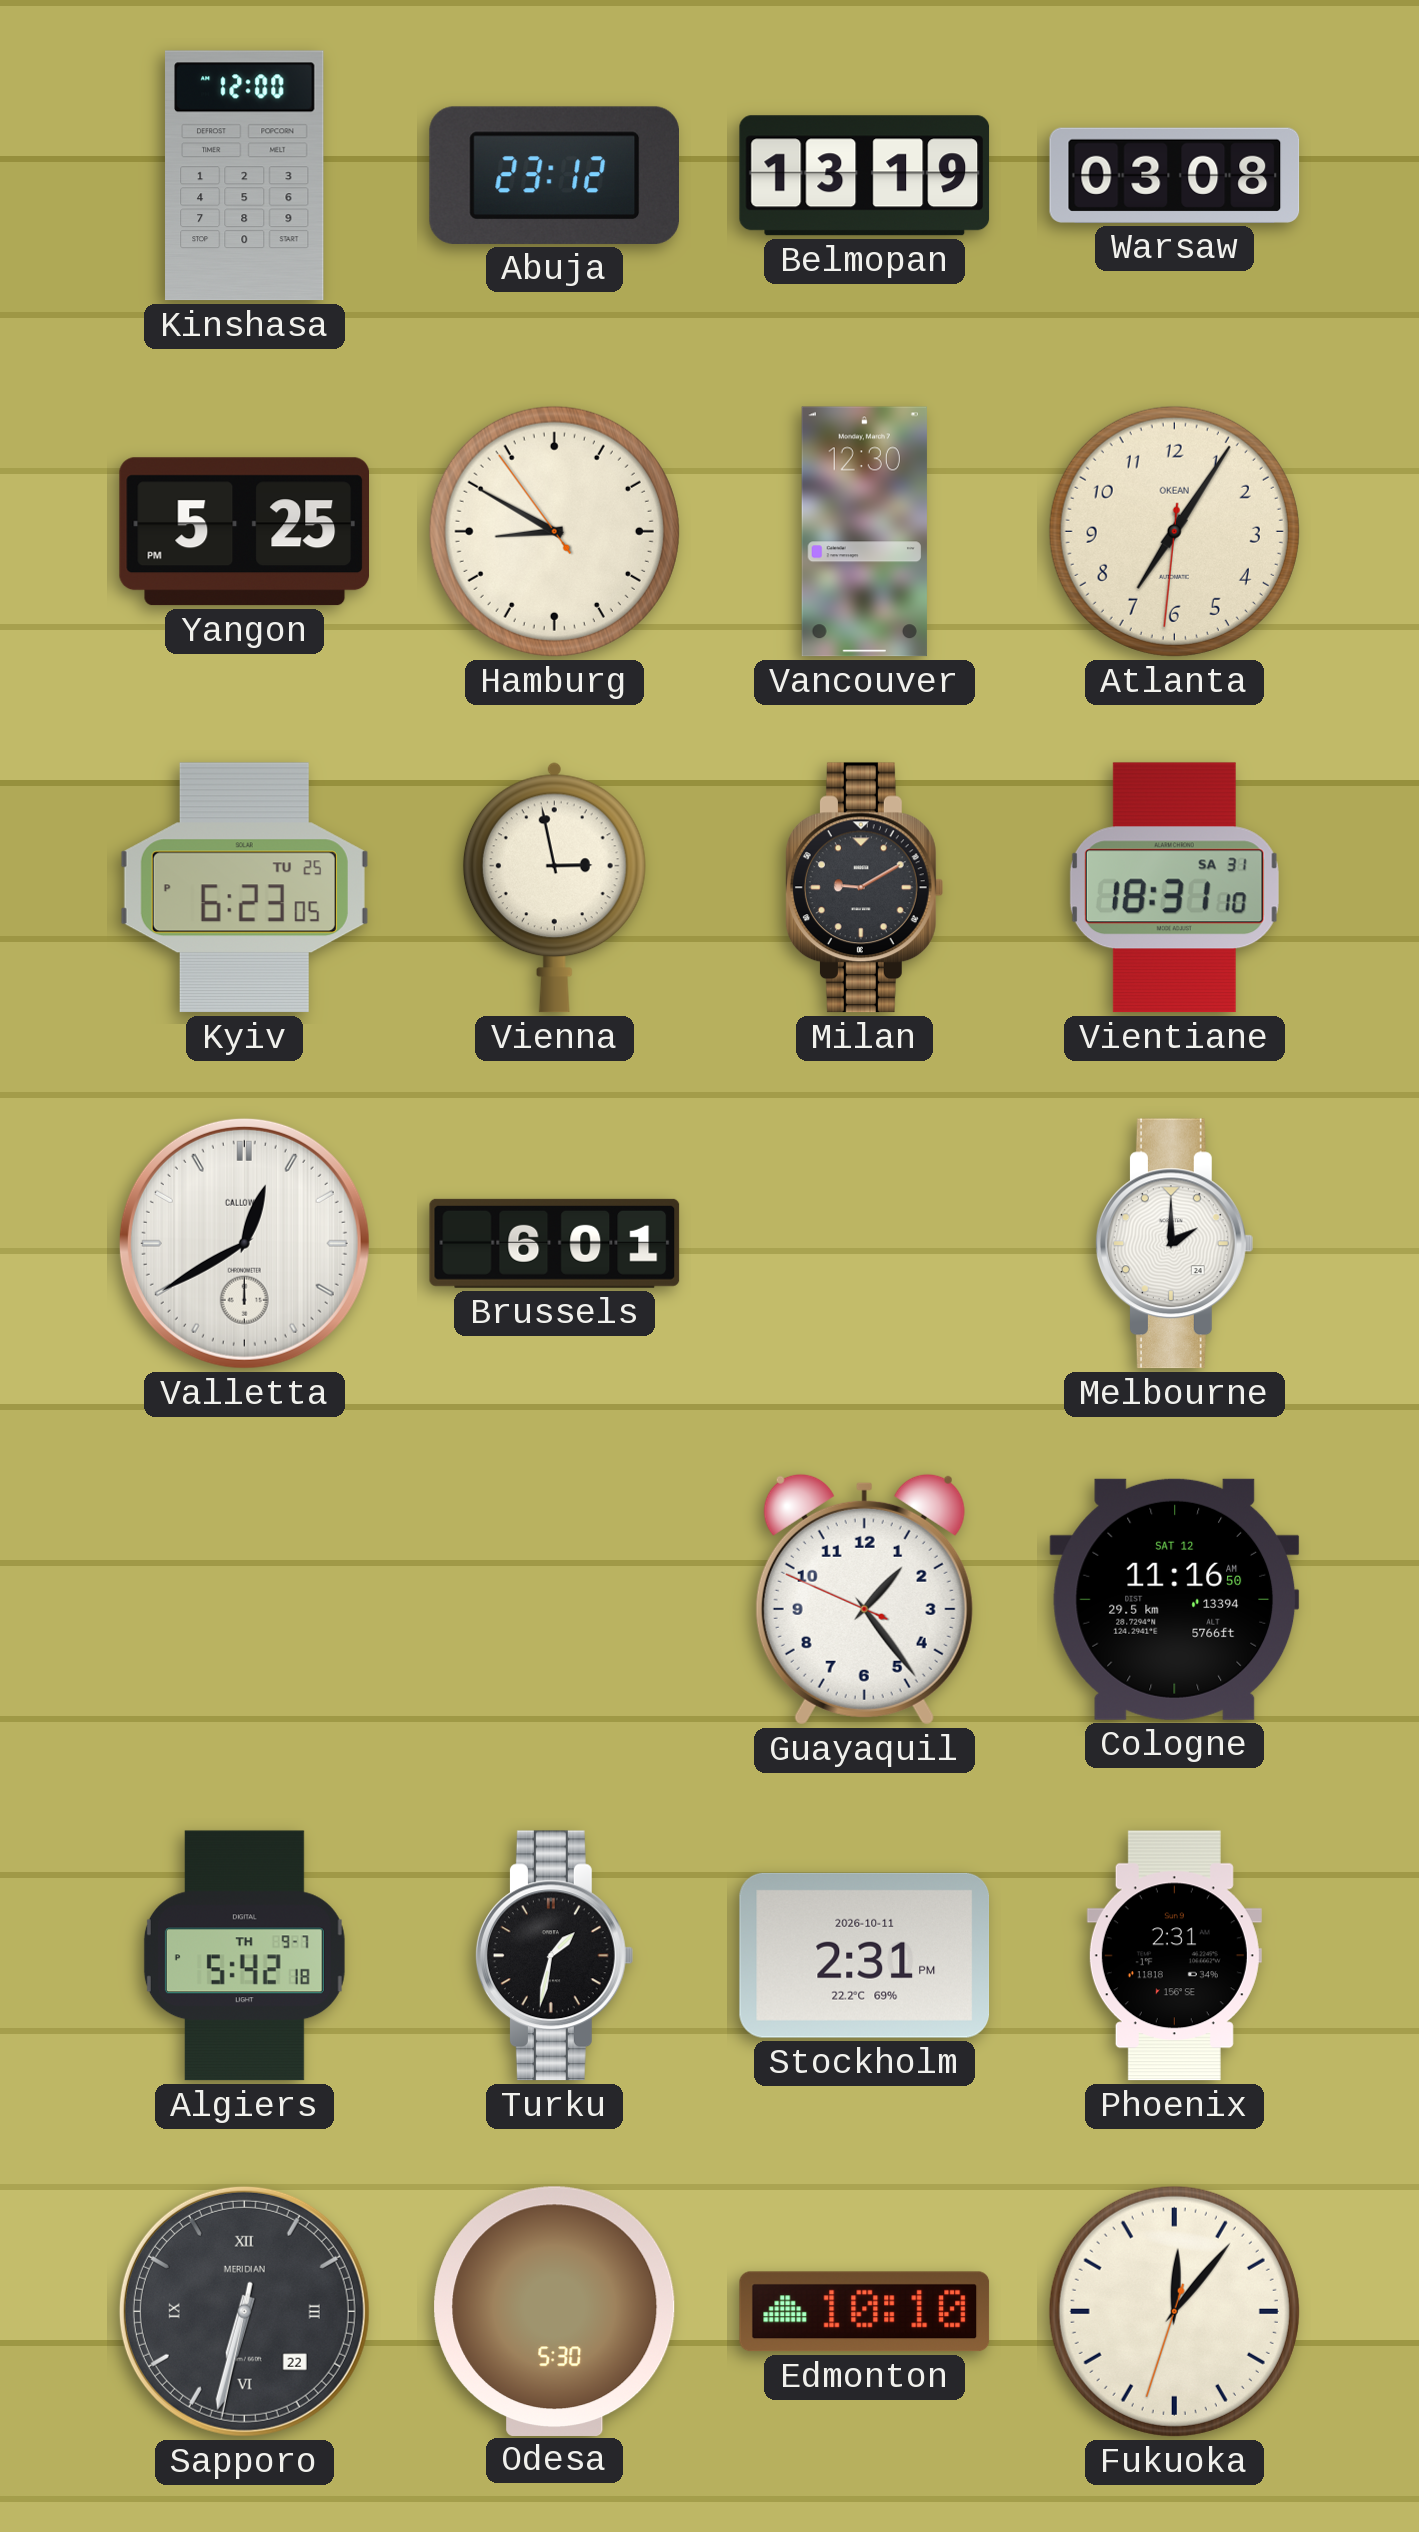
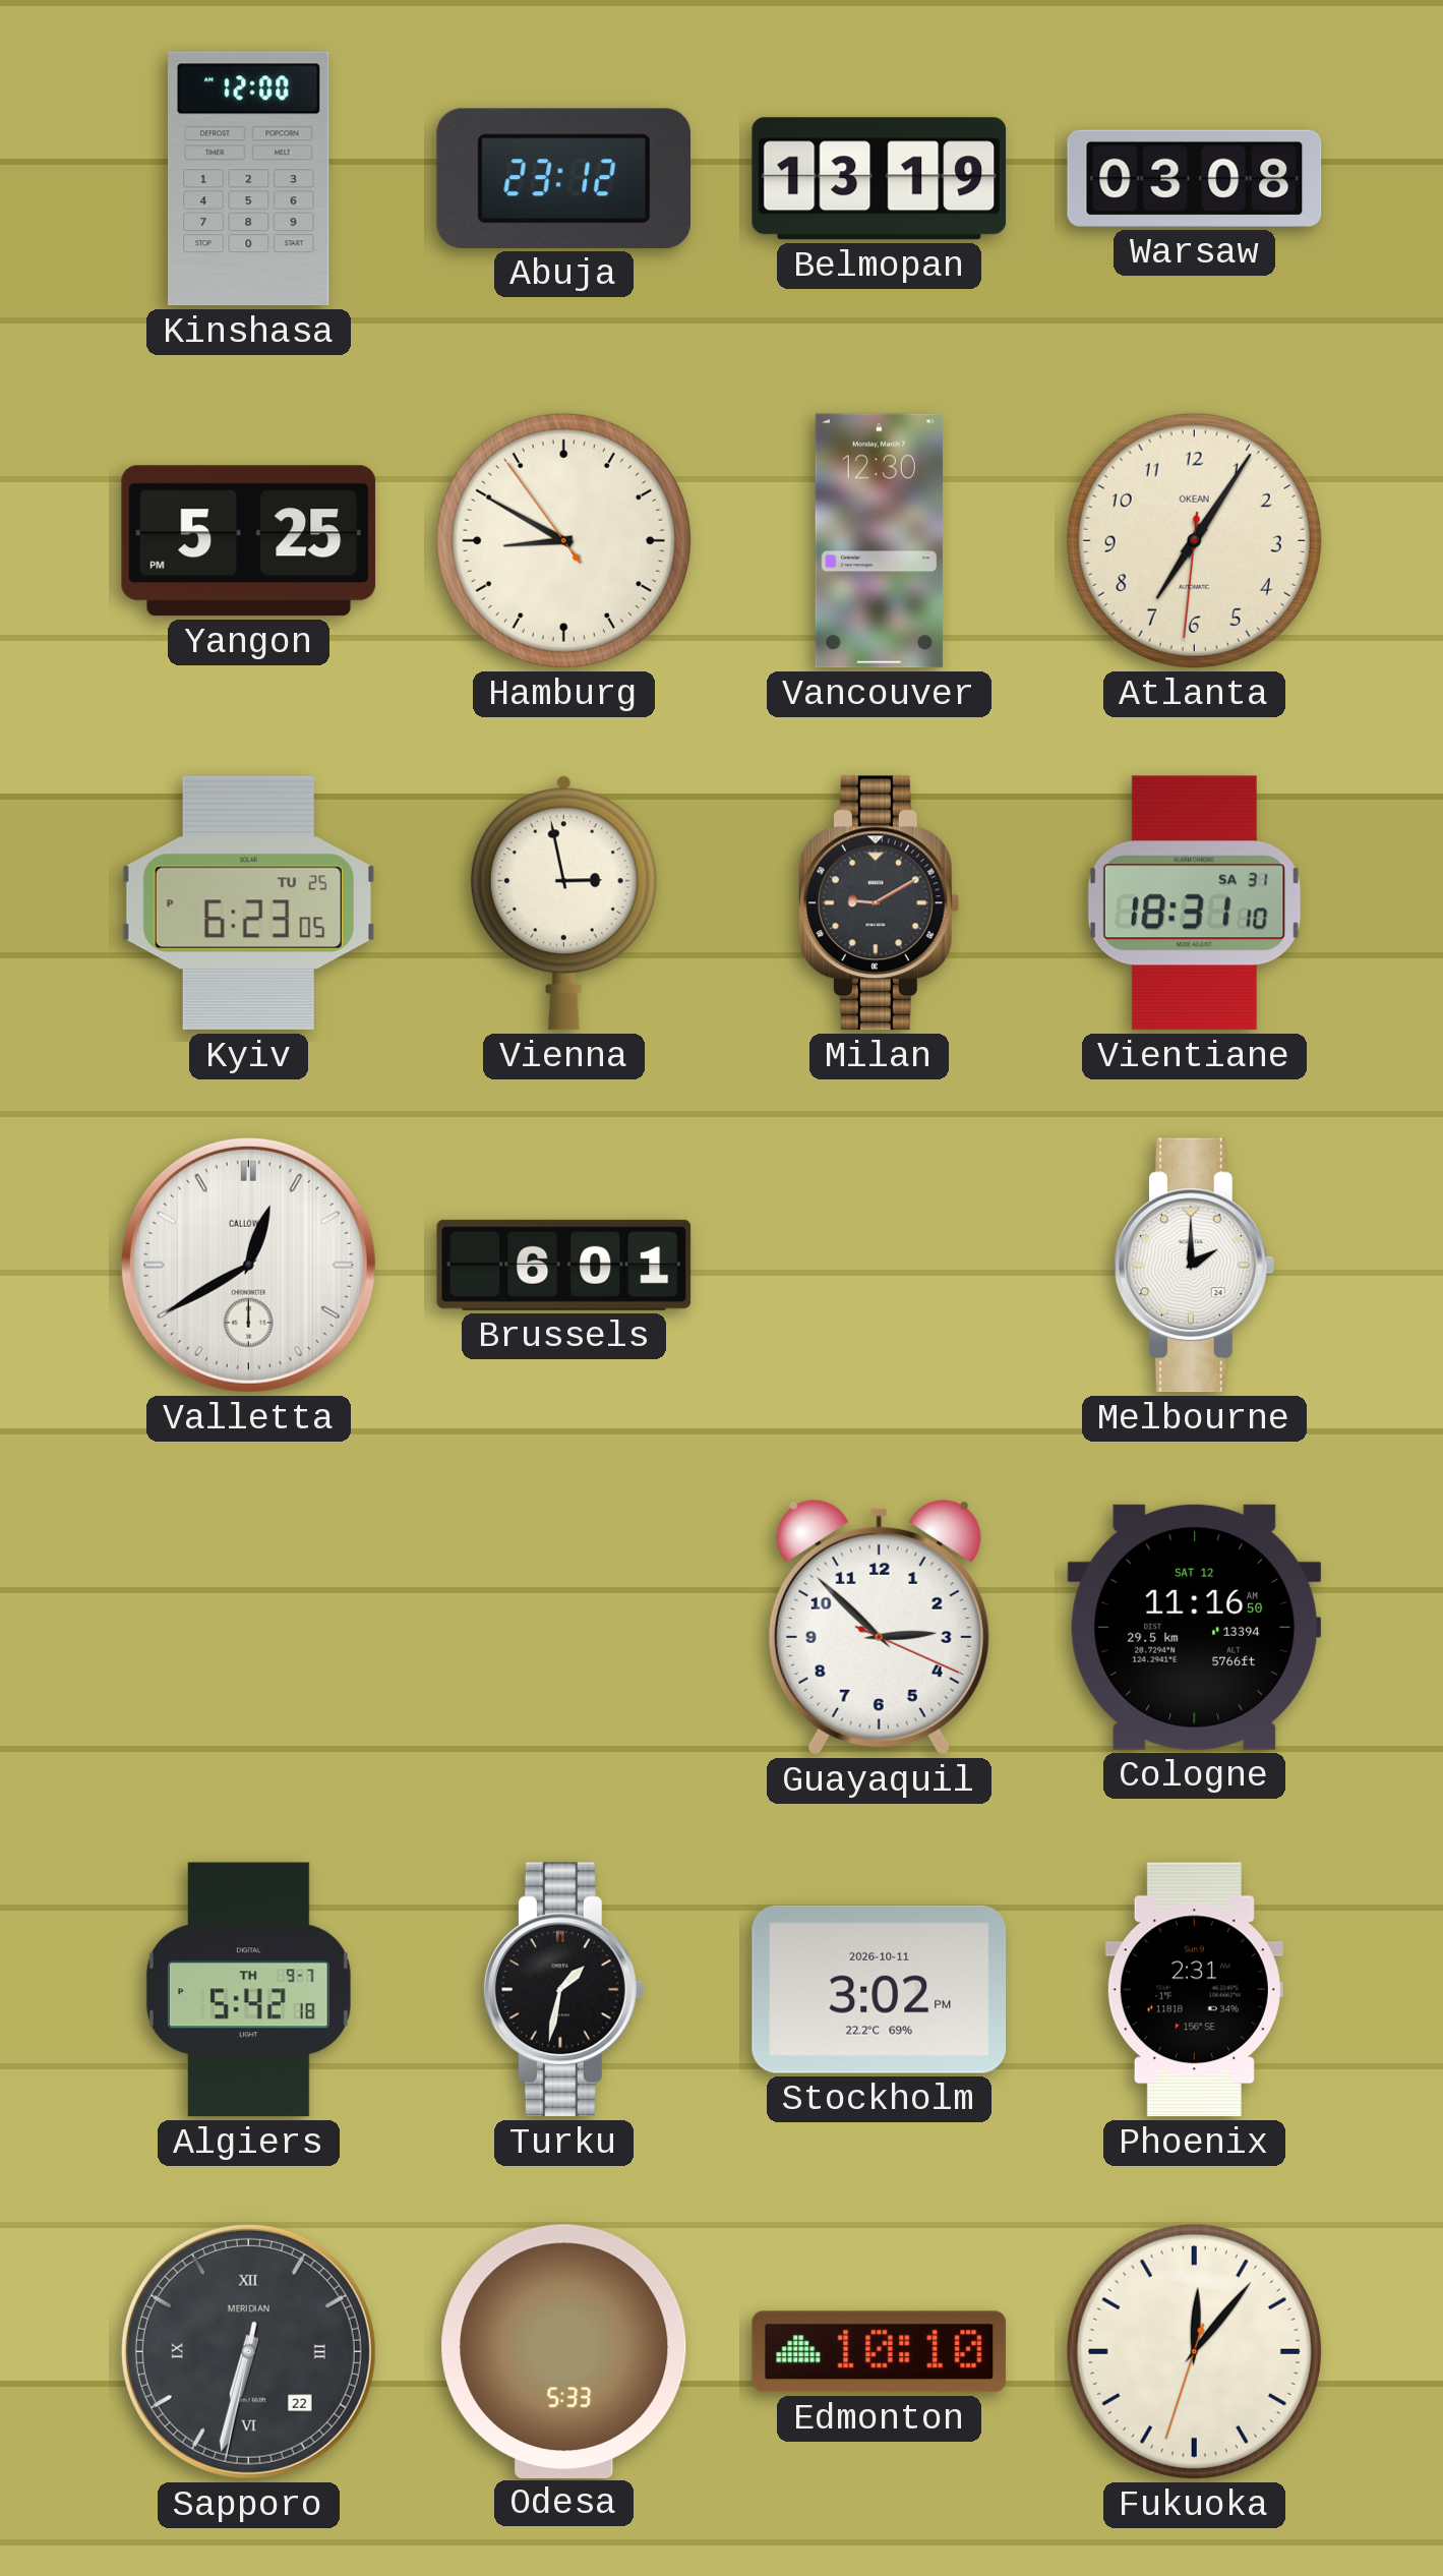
Guayaquil: 1:23 -> 2:52 (879, 1627)
Stockholm: 2:31 -> 3:02 (880, 1989)
Odesa: 5:30 -> 5:33 (564, 2351)
